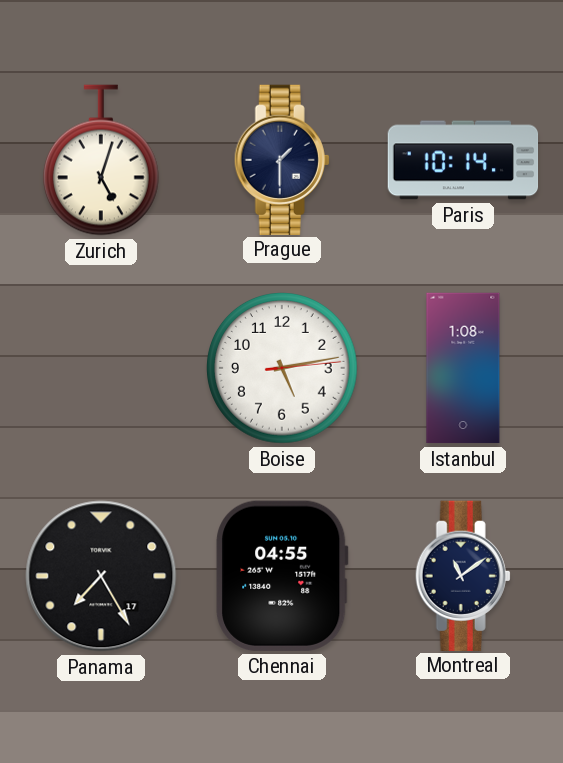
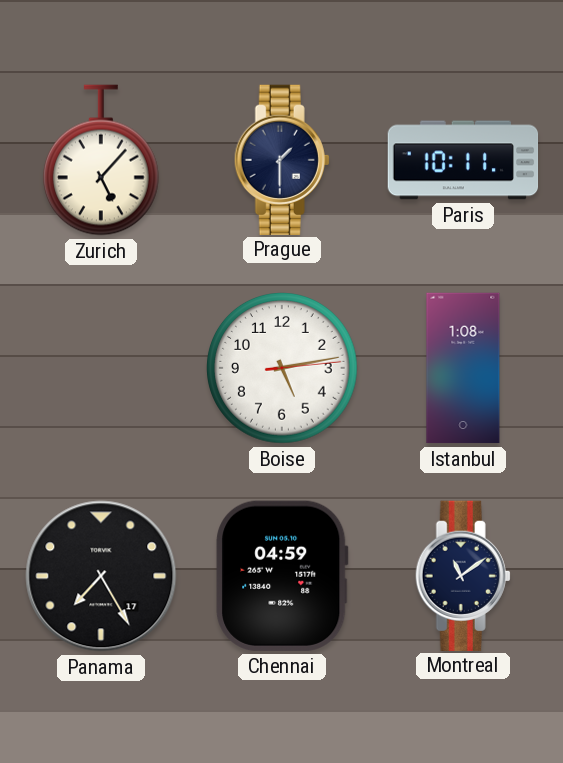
Zurich: 5:03 -> 5:07 (101, 160)
Paris: 10:14 -> 10:11 (463, 160)
Chennai: 04:55 -> 04:59 (282, 576)
